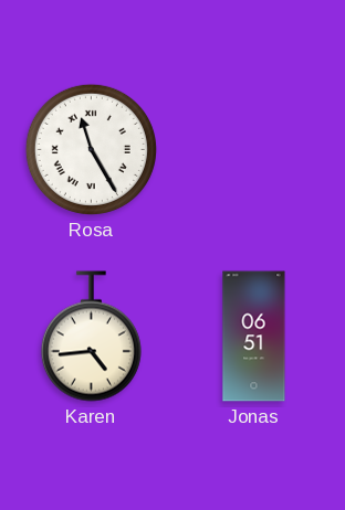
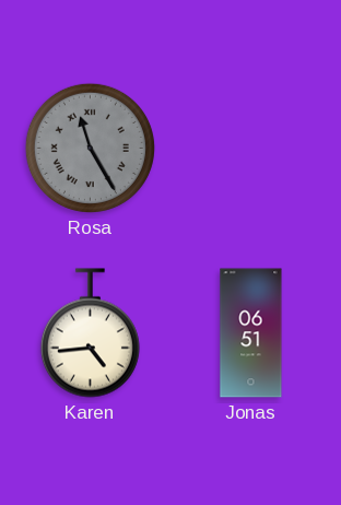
Rosa dial: white -> grey (90, 148)
